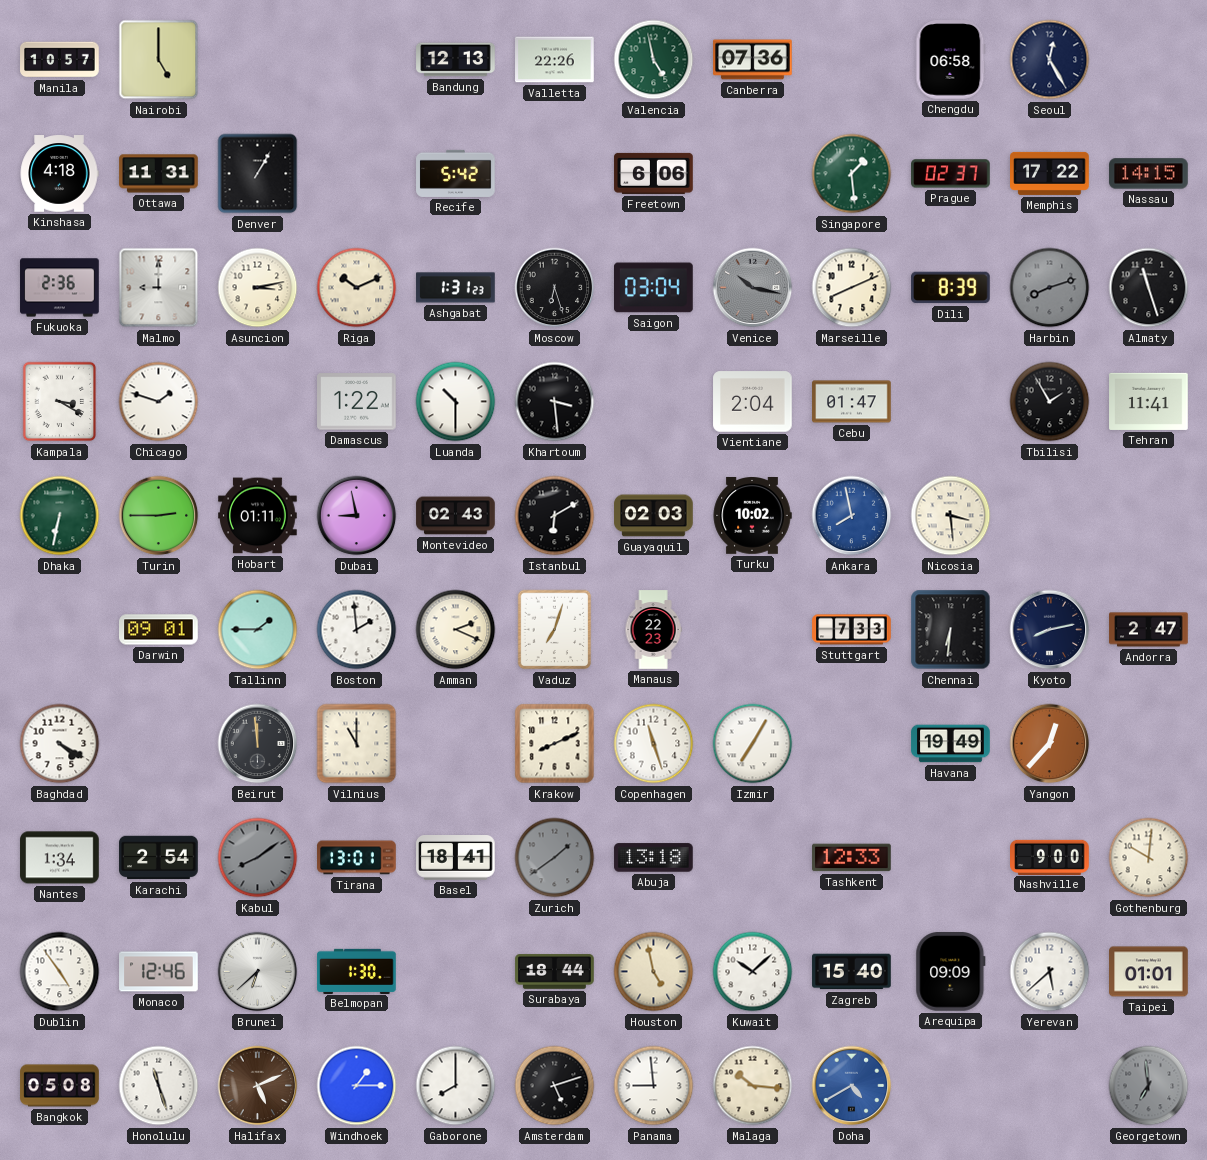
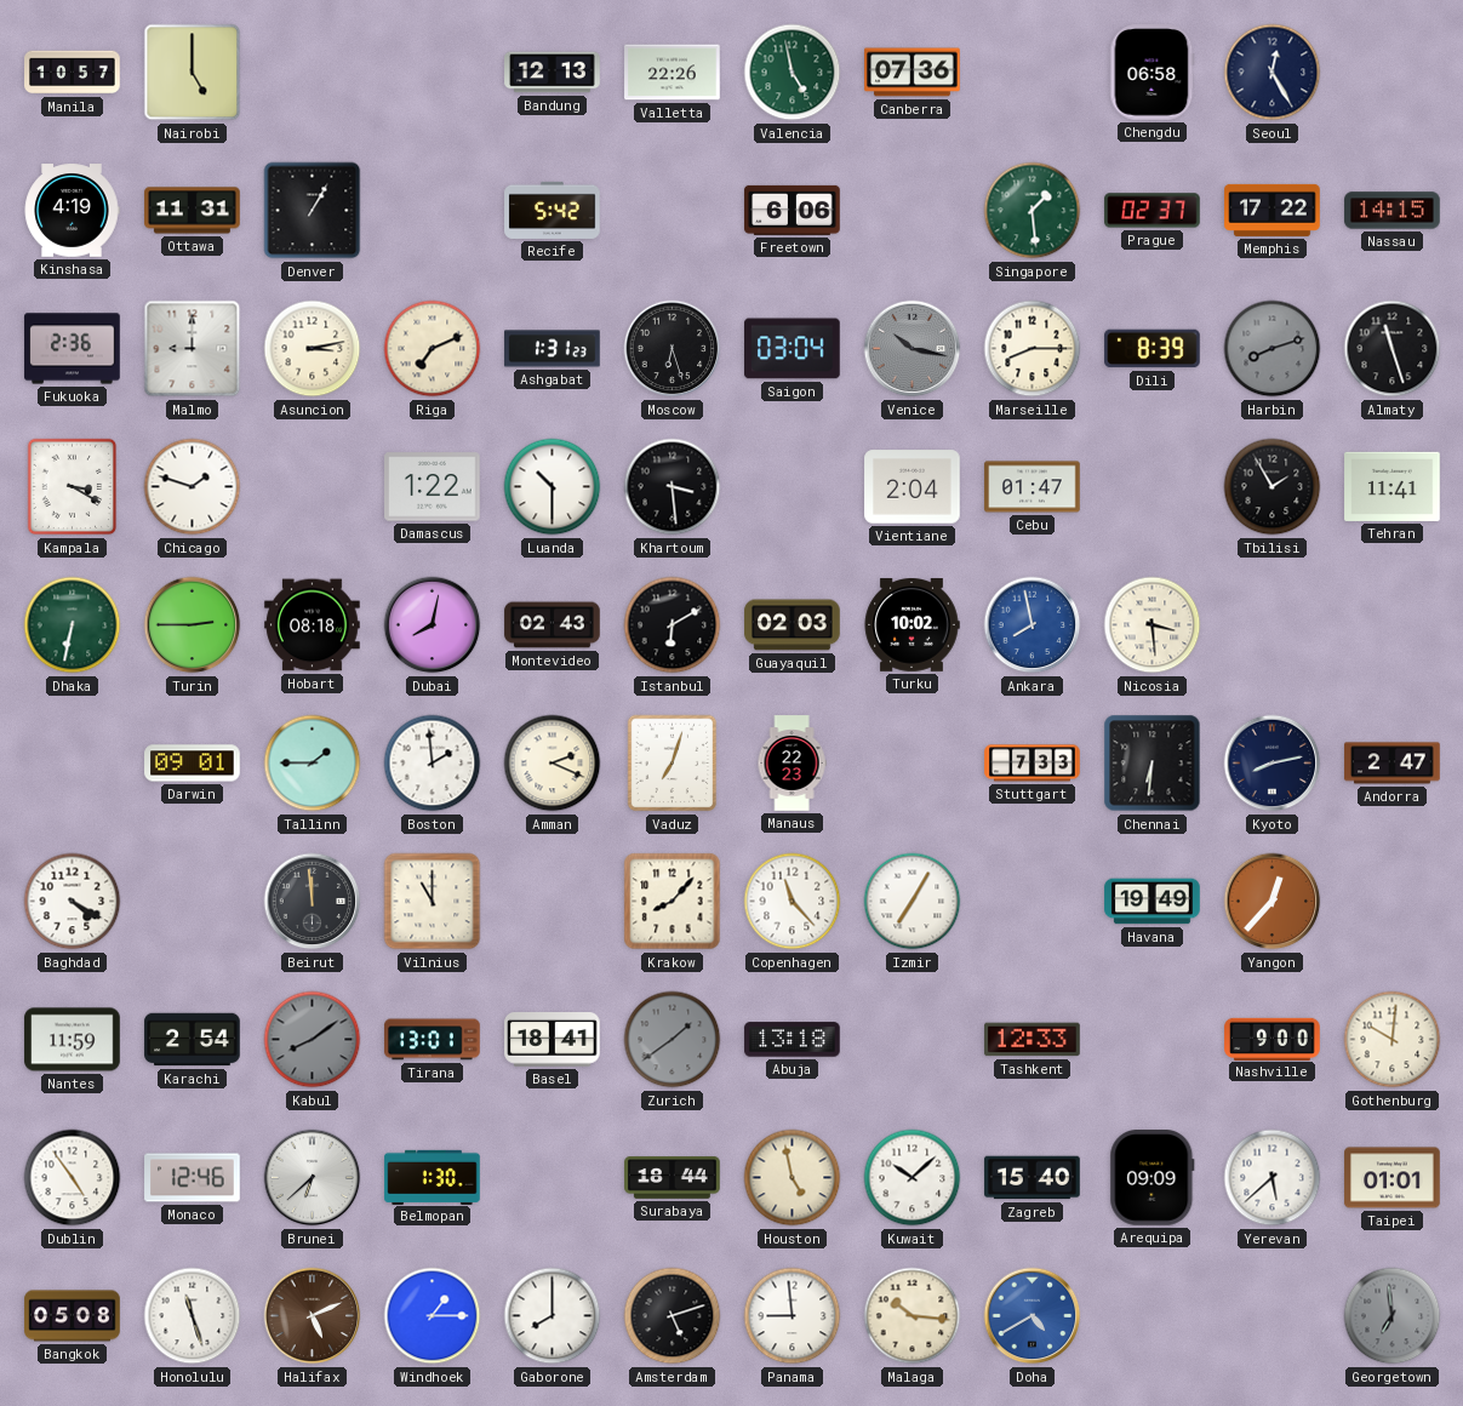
Kinshasa: 4:18 -> 4:19 (72, 211)
Riga: 10:11 -> 7:11 (433, 349)
Marseille: 8:11 -> 8:15 (1033, 349)
Hobart: 01:11 -> 08:18 (313, 625)
Dubai: 8:58 -> 8:02 (433, 625)
Krakow: 8:11 -> 8:07 (673, 902)
Copenhagen: 11:27 -> 11:23 (793, 902)
Nantes: 1:34 -> 11:59 (73, 1040)
